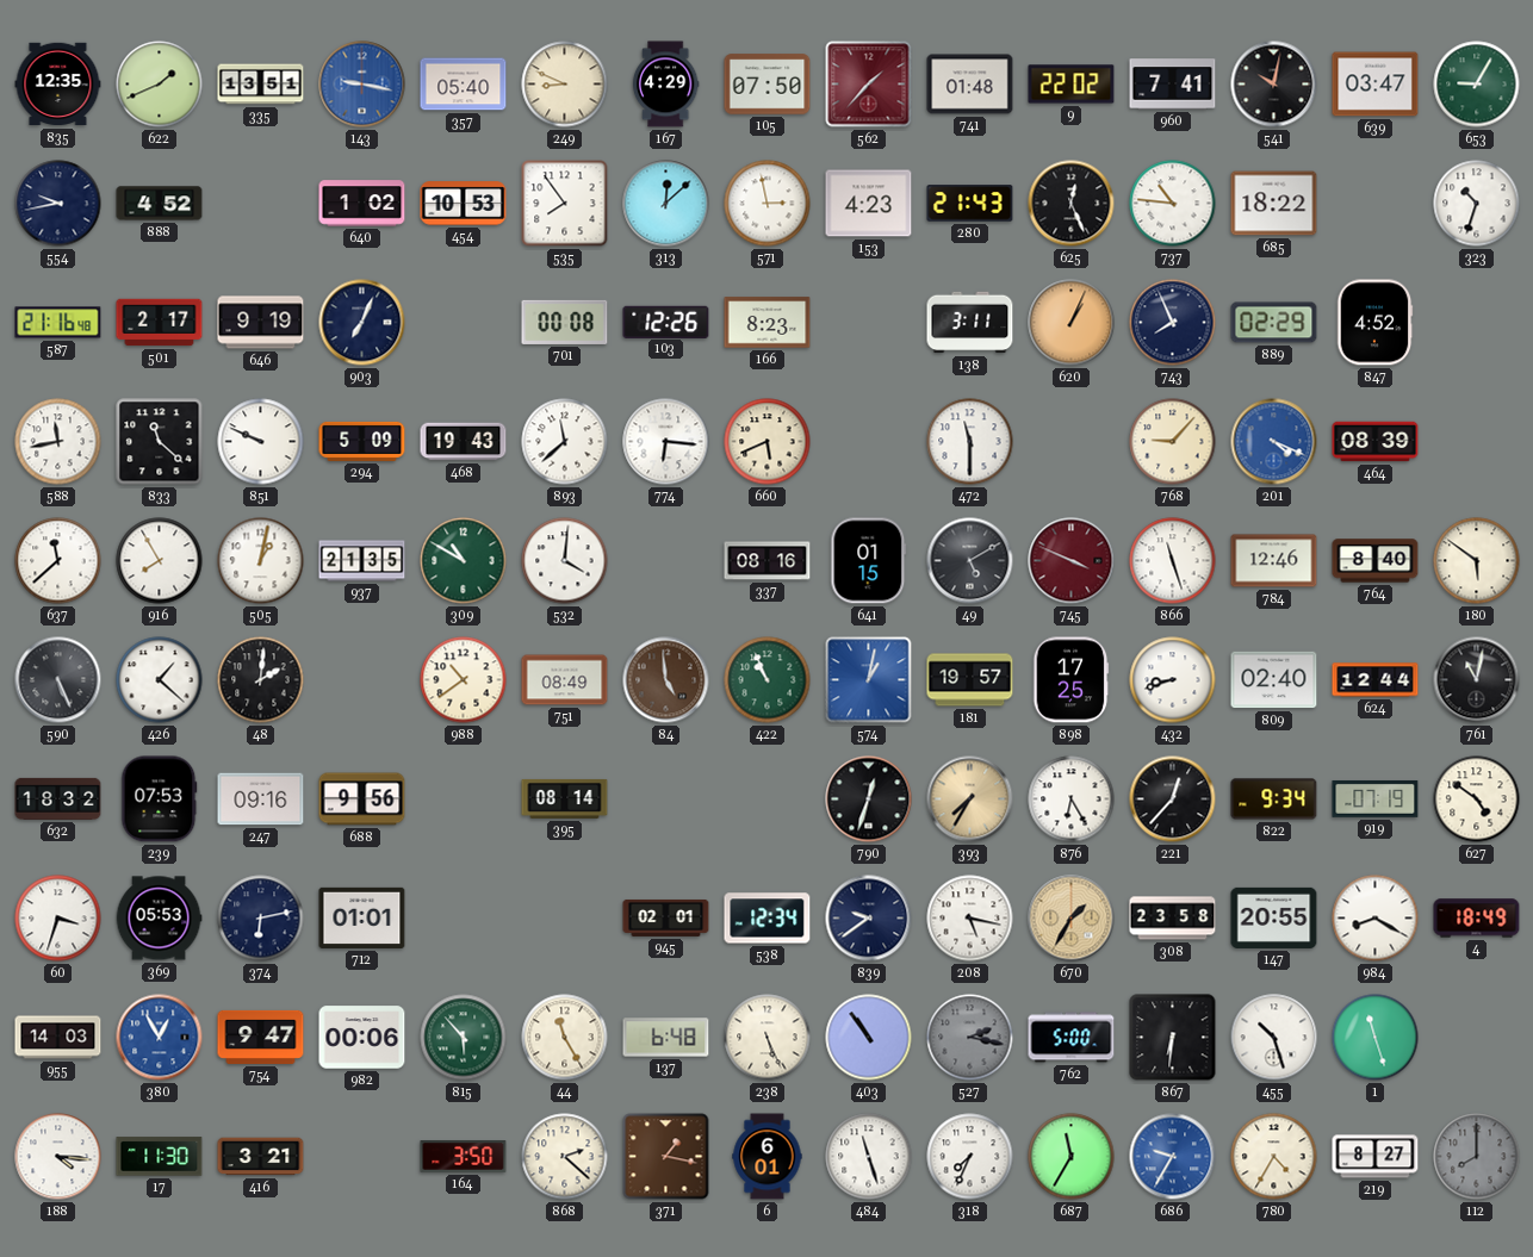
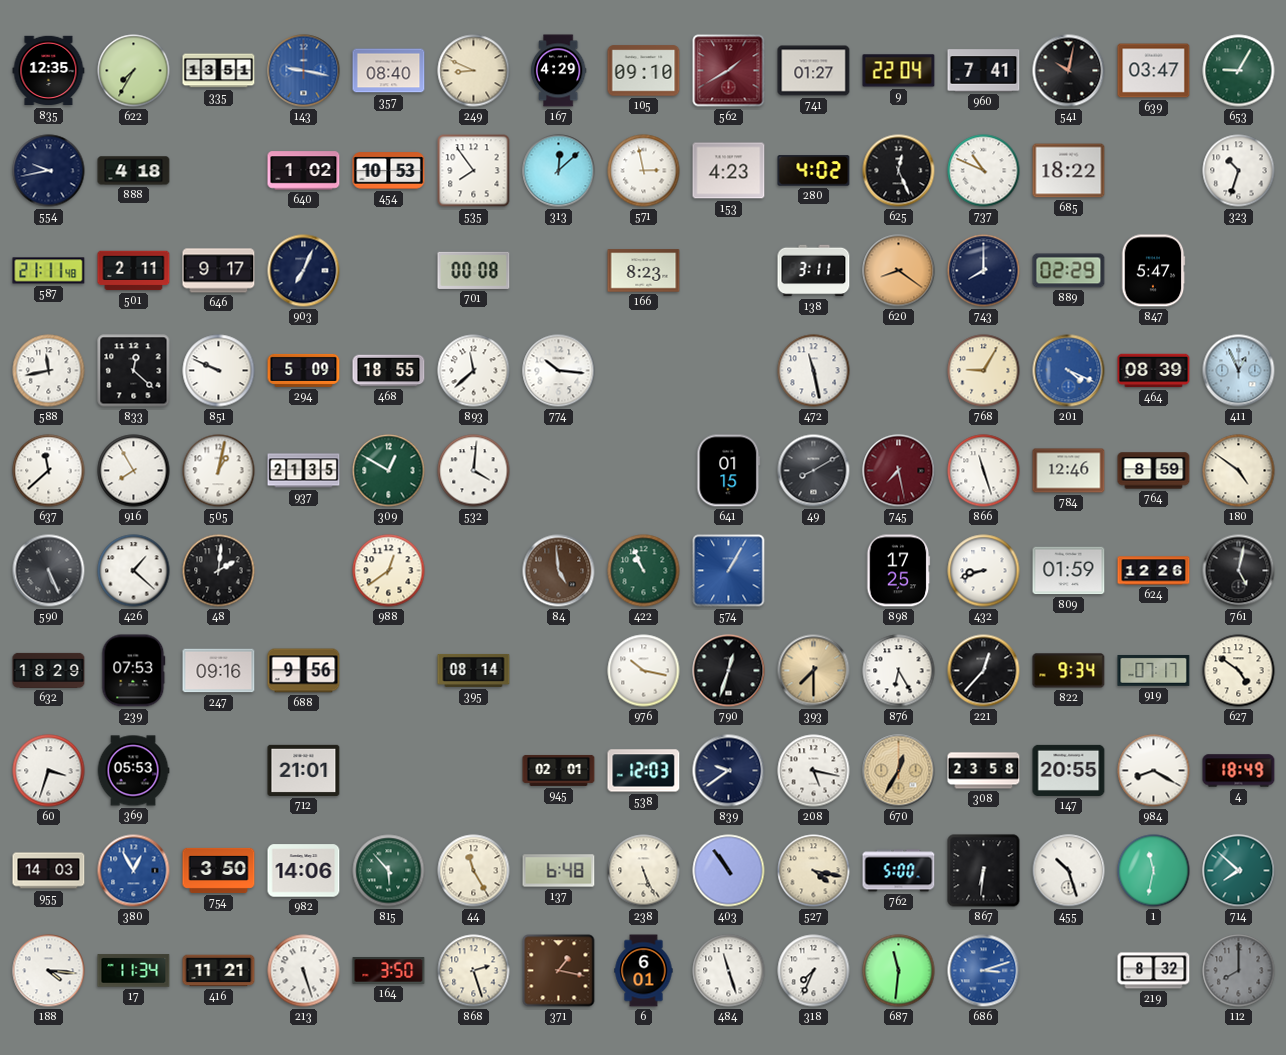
622: 1:41 -> 7:35 (134, 71)
357: 05:40 -> 08:40 (389, 71)
105: 07:50 -> 09:10 (644, 71)
562: 1:37 -> 1:40 (729, 71)
741: 01:48 -> 01:27 (814, 71)
9: 22:02 -> 22:04 (899, 71)
888: 4:52 -> 4:18 (134, 171)
280: 21:43 -> 4:02 (814, 171)
737: 10:46 -> 10:49 (984, 171)
587: 21:16 -> 21:11 (49, 271)
501: 2:17 -> 2:11 (134, 271)
646: 9:19 -> 9:17 (219, 271)
103: 12:26 -> none (666, 322)
620: 1:04 -> 8:21 (899, 271)
743: 7:56 -> 8:00 (984, 271)
847: 4:52 -> 5:47 (1153, 271)
833: 11:22 -> 12:22 (134, 371)
468: 19:43 -> 18:55 (389, 371)
774: 6:16 -> 10:16 (559, 371)
660: 5:41 -> none (768, 442)
472: 11:30 -> 11:28 (814, 371)
768: 9:07 -> 9:05 (984, 371)
411: none -> 12:56 (1239, 371)
309: 10:50 -> 12:50 (389, 471)
337: 08:16 -> none (768, 561)
49: 5:10 -> 8:10 (814, 471)
745: 3:49 -> 7:28 (899, 471)
764: 8:40 -> 8:59 (1154, 471)
180: 5:51 -> 4:51 (1239, 471)
988: 10:39 -> 12:39 (389, 571)
751: 08:49 -> none (565, 680)
574: 1:02 -> 1:05 (729, 571)
181: 19:57 -> none (970, 680)
809: 02:40 -> 01:59 (1069, 571)
624: 12:44 -> 12:26 (1154, 571)
761: 11:02 -> 5:02 (1239, 571)
632: 18:32 -> 18:29 (49, 670)
976: none -> 10:17 (644, 671)
393: 7:35 -> 7:30 (814, 671)
919: 07:19 -> 07:17 (1154, 671)
374: 6:13 -> none (261, 919)
712: 01:01 -> 21:01 (304, 770)
538: 12:34 -> 12:03 (644, 771)
670: 1:35 -> 12:35 (899, 771)
754: 9:47 -> 3:50 (219, 870)
982: 00:06 -> 14:06 (304, 871)
527: 2:17 -> 4:17 (814, 871)
527 dial: grey -> cream (814, 871)
1: 11:27 -> 11:32 (1154, 871)
714: none -> 7:52 (1239, 871)
17: 11:30 -> 11:34 (134, 971)
416: 3:21 -> 11:21 (219, 971)
213: none -> 5:27 (304, 971)
868: 2:22 -> 2:27 (474, 971)
687: 11:35 -> 11:31 (899, 971)
686: 9:35 -> 3:12 (984, 971)
780: 4:35 -> none (1274, 1157)
219: 8:27 -> 8:32 (1154, 971)
